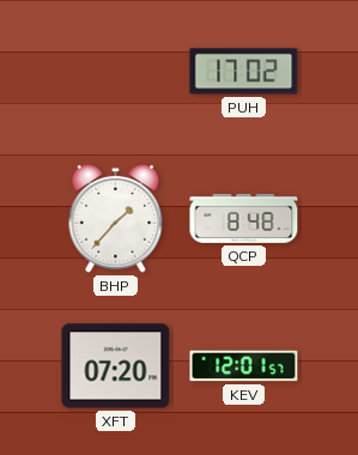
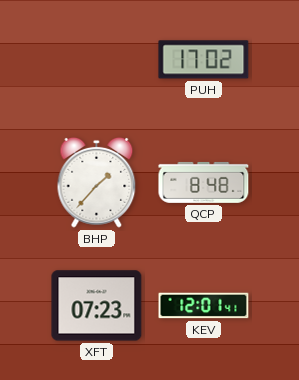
XFT: 07:20 -> 07:23 (97, 306)
KEV: 12:01:57 -> 12:01:41 (204, 306)
